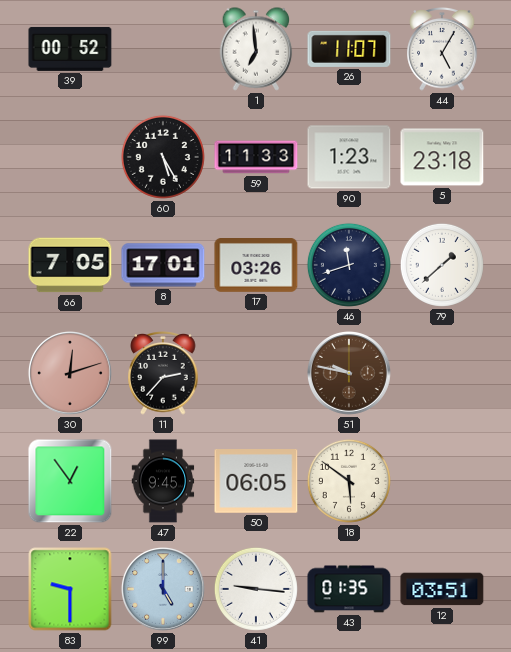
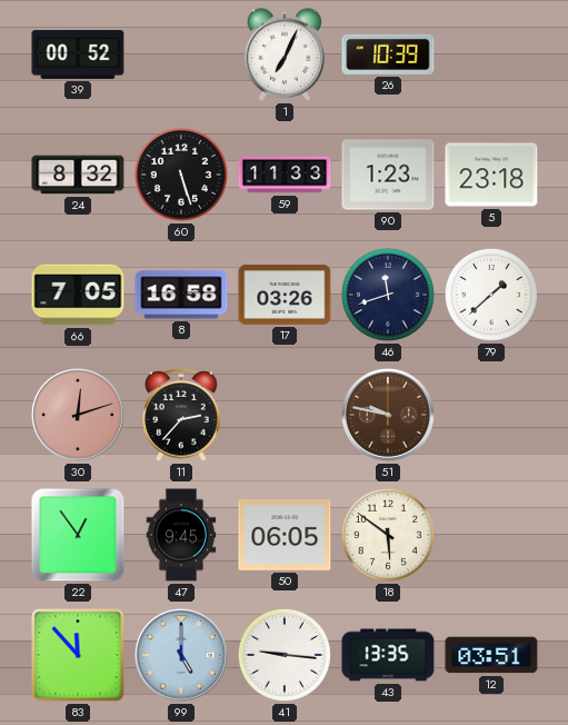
1: 6:59 -> 7:04 (285, 54)
26: 11:07 -> 10:39 (388, 54)
44: 5:05 -> none (442, 49)
24: none -> 8:32 (78, 175)
60: 5:25 -> 5:27 (181, 175)
8: 17:01 -> 16:58 (181, 295)
83: 9:30 -> 11:53 (78, 655)
43: 01:35 -> 13:35 (388, 655)
